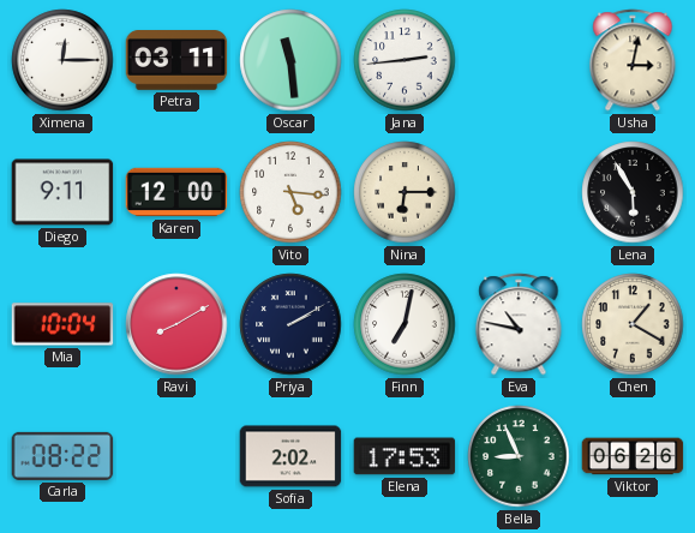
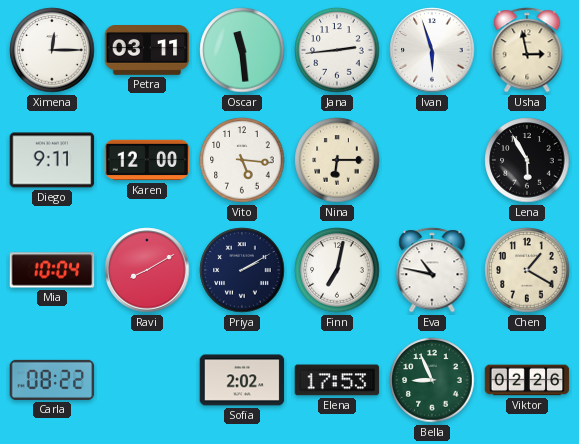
Ivan: none -> 5:57 (432, 50)
Usha: 3:02 -> 2:58 (527, 50)
Viktor: 06:26 -> 02:26 (527, 380)
